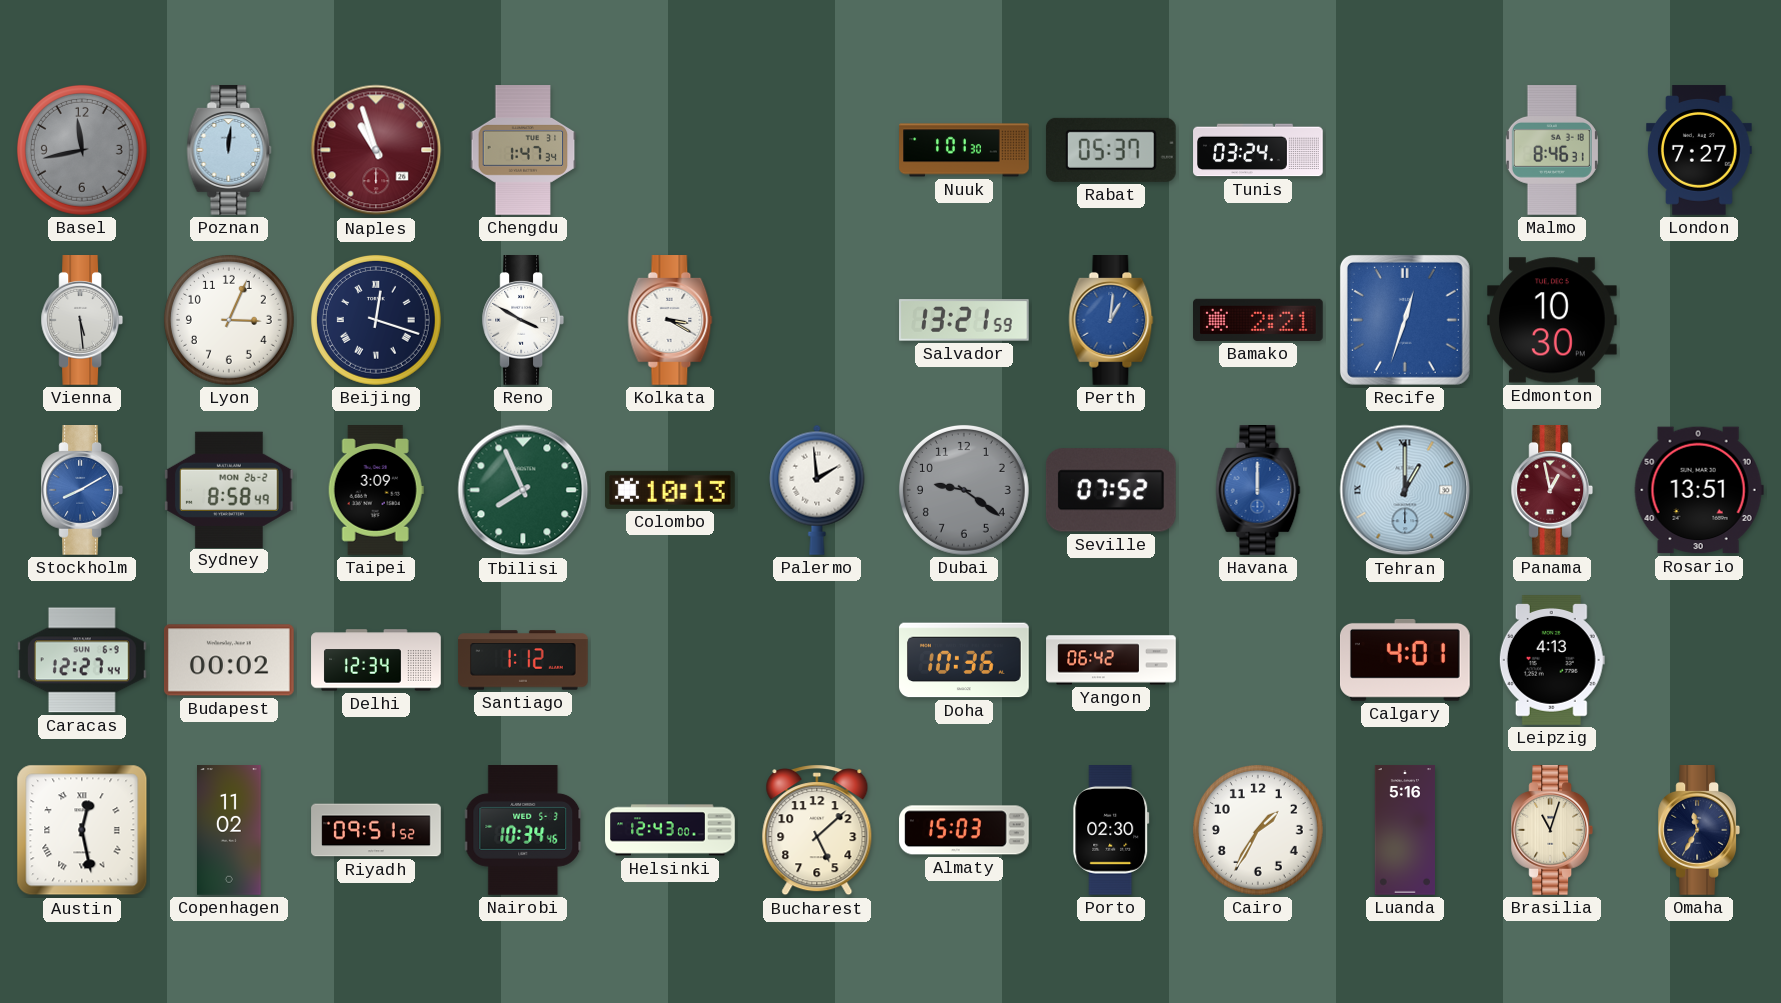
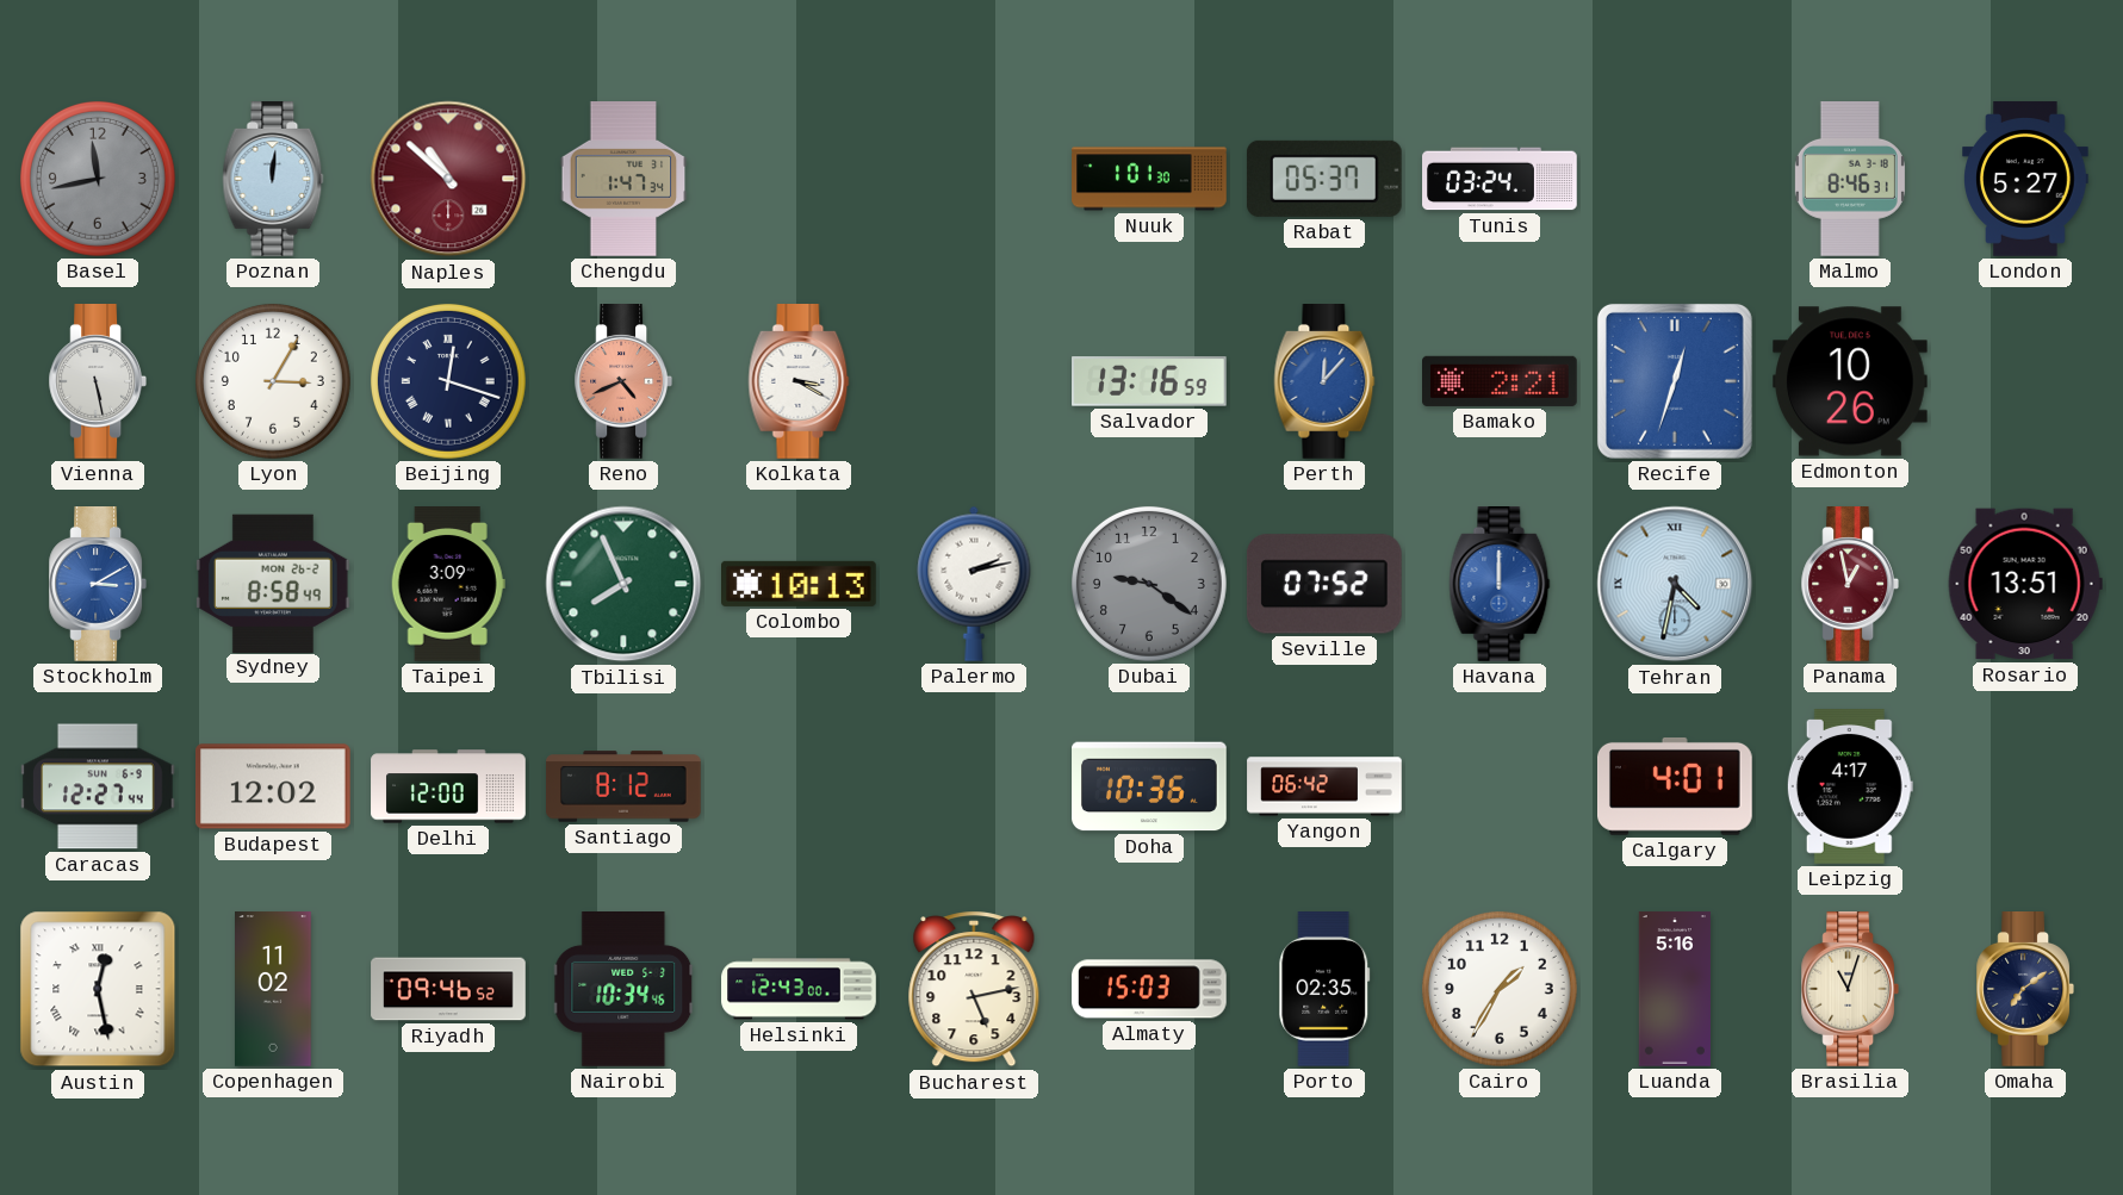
Naples: 10:57 -> 10:52 (448, 179)
London: 7:27 -> 5:27 (2025, 179)
Vienna: 5:29 -> 5:28 (97, 382)
Lyon: 3:04 -> 3:05 (273, 381)
Reno: 3:50 -> 4:41 (622, 382)
Reno dial: white -> salmon (622, 382)
Salvador: 13:21 -> 13:16 (1150, 381)
Perth: 1:01 -> 12:07 (1324, 382)
Edmonton: 10:30 -> 10:26 (1851, 381)
Stockholm: 8:10 -> 3:10 (97, 585)
Palermo: 1:59 -> 2:13 (974, 584)
Tehran: 1:00 -> 4:32 (1675, 584)
Budapest: 00:02 -> 12:02 (274, 786)
Delhi: 12:34 -> 12:00 (448, 786)
Santiago: 1:12 -> 8:12 (623, 786)
Leipzig: 4:13 -> 4:17 (1850, 786)
Riyadh: 09:51 -> 09:46 (448, 989)
Bucharest: 5:08 -> 5:13 (974, 989)
Porto: 02:30 -> 02:35 (1324, 990)
Omaha: 11:35 -> 7:09 (2024, 990)
